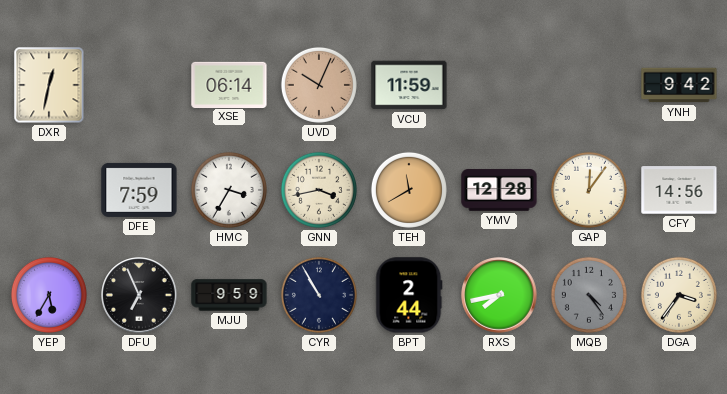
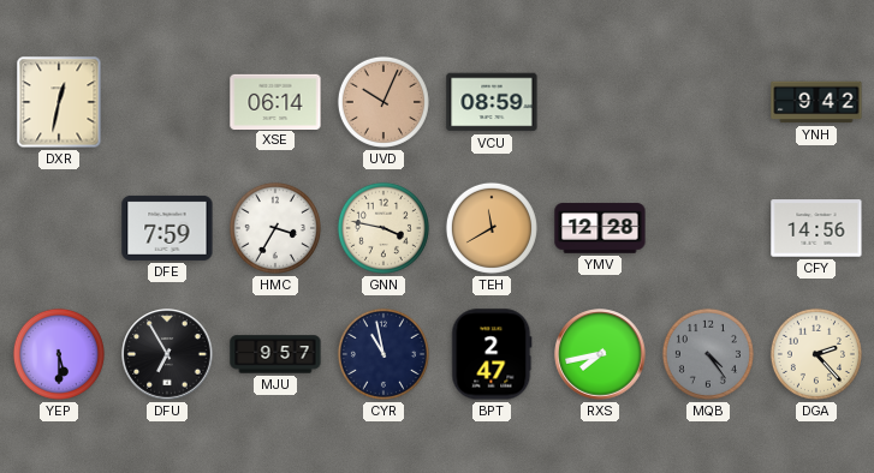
VCU: 11:59 -> 08:59 (492, 102)
GNN: 3:43 -> 3:47 (384, 228)
GAP: 12:06 -> none (589, 190)
YEP: 5:35 -> 5:30 (59, 354)
DFU: 6:56 -> 6:55 (167, 354)
MJU: 9:59 -> 9:57 (275, 354)
CYR: 10:55 -> 10:58 (384, 354)
BPT: 2:44 -> 2:47 (492, 354)
DGA: 3:36 -> 2:23 (816, 354)
